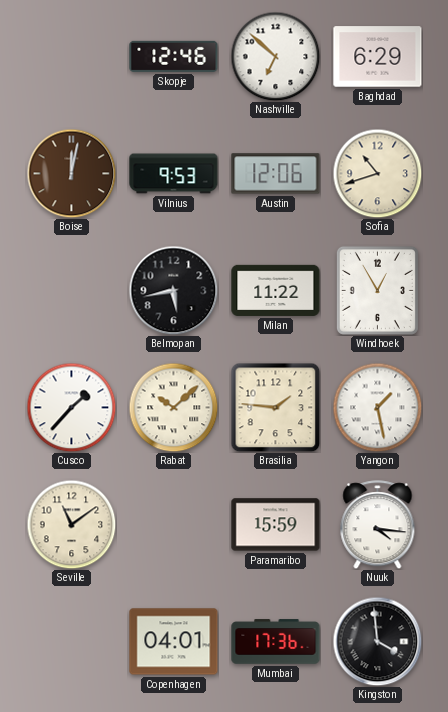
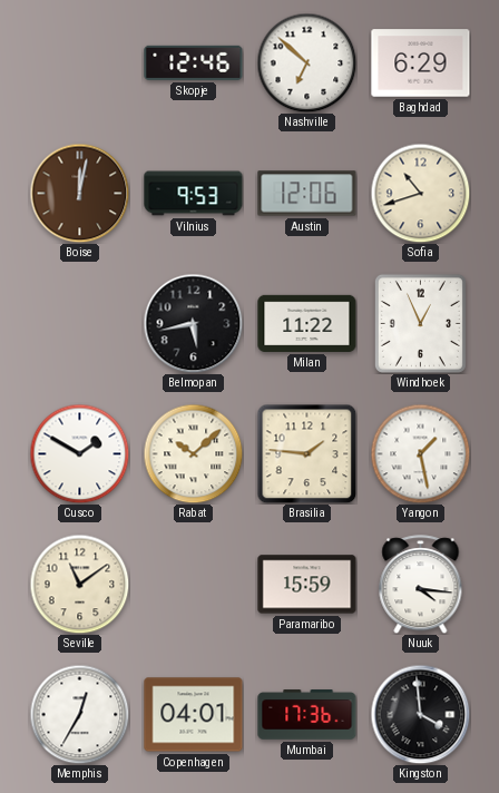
Windhoek: 12:55 -> 12:56 (420, 323)
Cusco: 1:37 -> 1:50 (79, 453)
Memphis: none -> 12:35 (79, 714)
